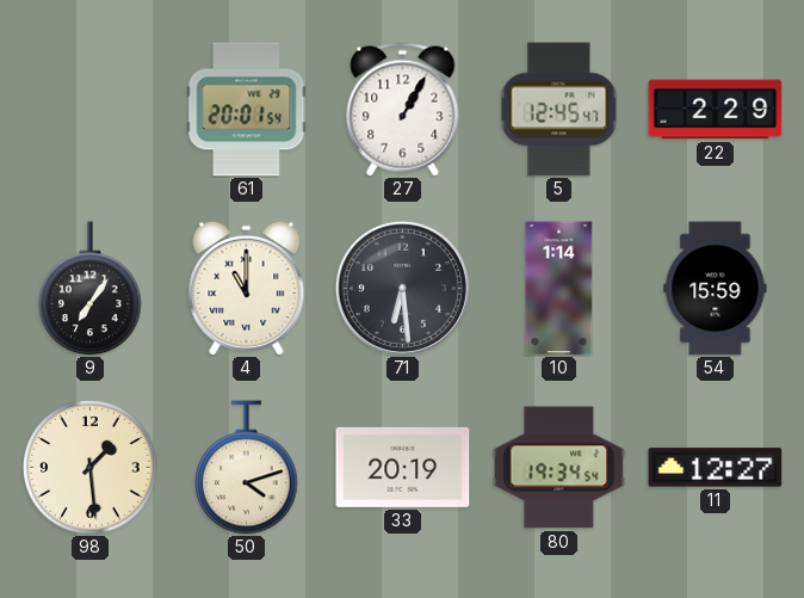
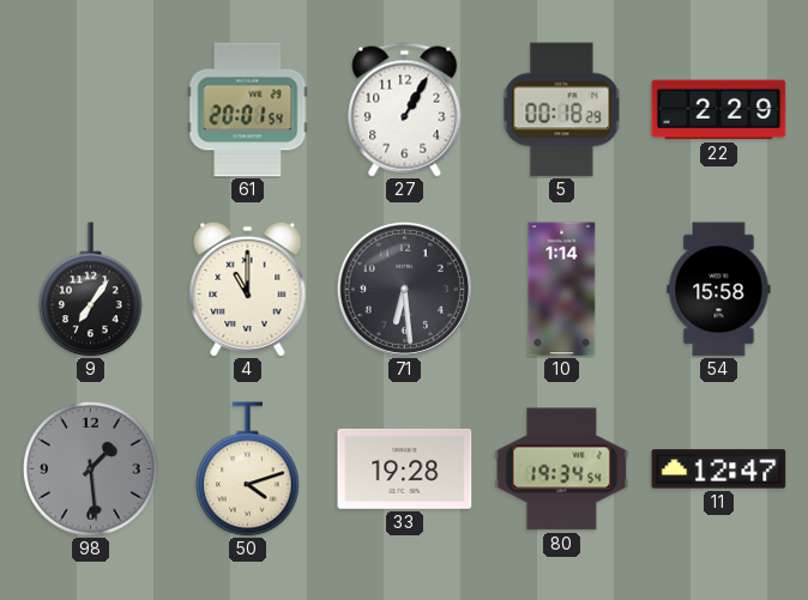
5: 12:45 -> 00:18 (562, 110)
54: 15:59 -> 15:58 (719, 290)
98 dial: cream -> grey (91, 469)
33: 20:19 -> 19:28 (405, 468)
11: 12:27 -> 12:47 (719, 469)
